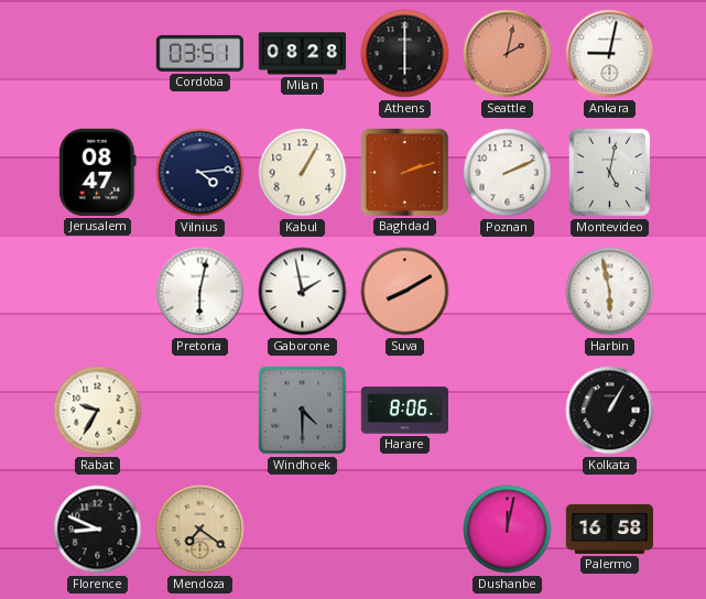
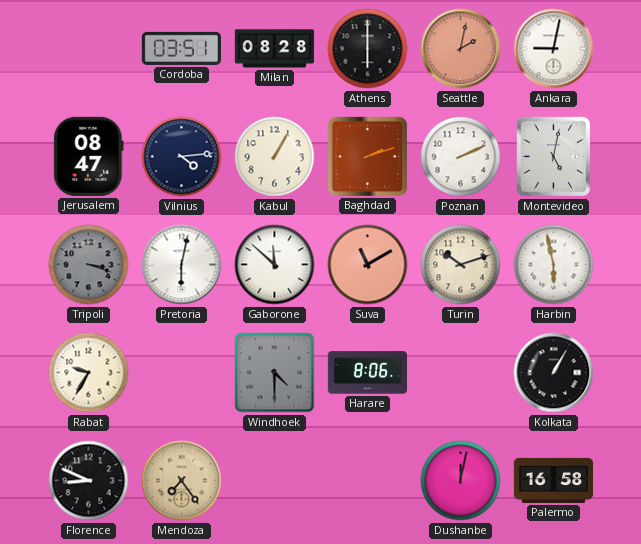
Tripoli: none -> 3:18 (89, 265)
Gaborone: 1:58 -> 11:52 (275, 265)
Suva: 8:10 -> 11:10 (368, 265)
Turin: none -> 10:12 (461, 265)
Mendoza: 7:21 -> 7:24 (182, 481)
